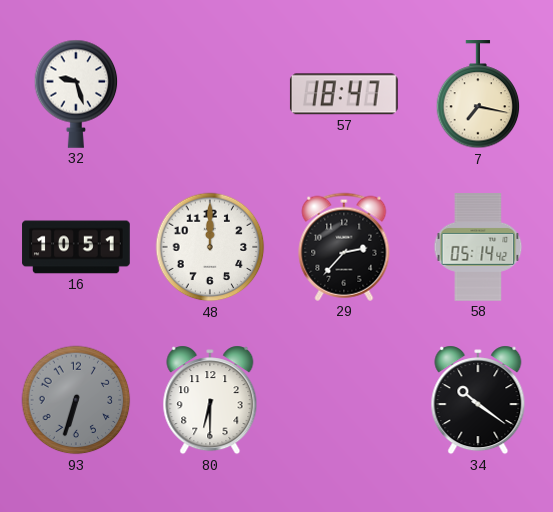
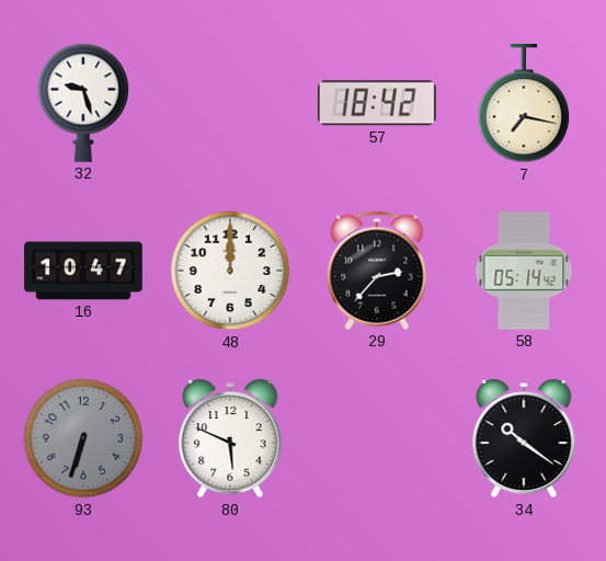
57: 18:47 -> 18:42 (377, 103)
16: 10:51 -> 10:47 (83, 271)
80: 6:30 -> 5:49 (230, 438)
